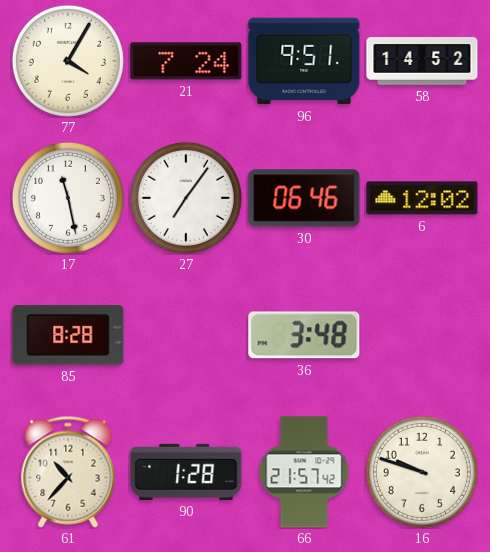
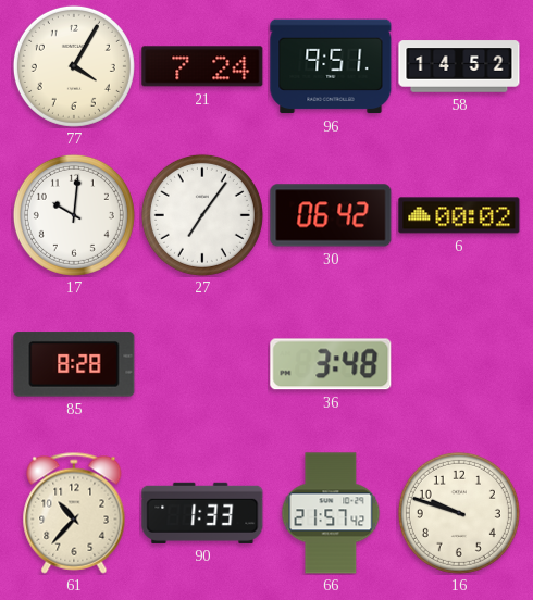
17: 11:28 -> 10:01 (74, 215)
30: 06:46 -> 06:42 (331, 215)
6: 12:02 -> 00:02 (459, 215)
90: 1:28 -> 1:33 (202, 513)
